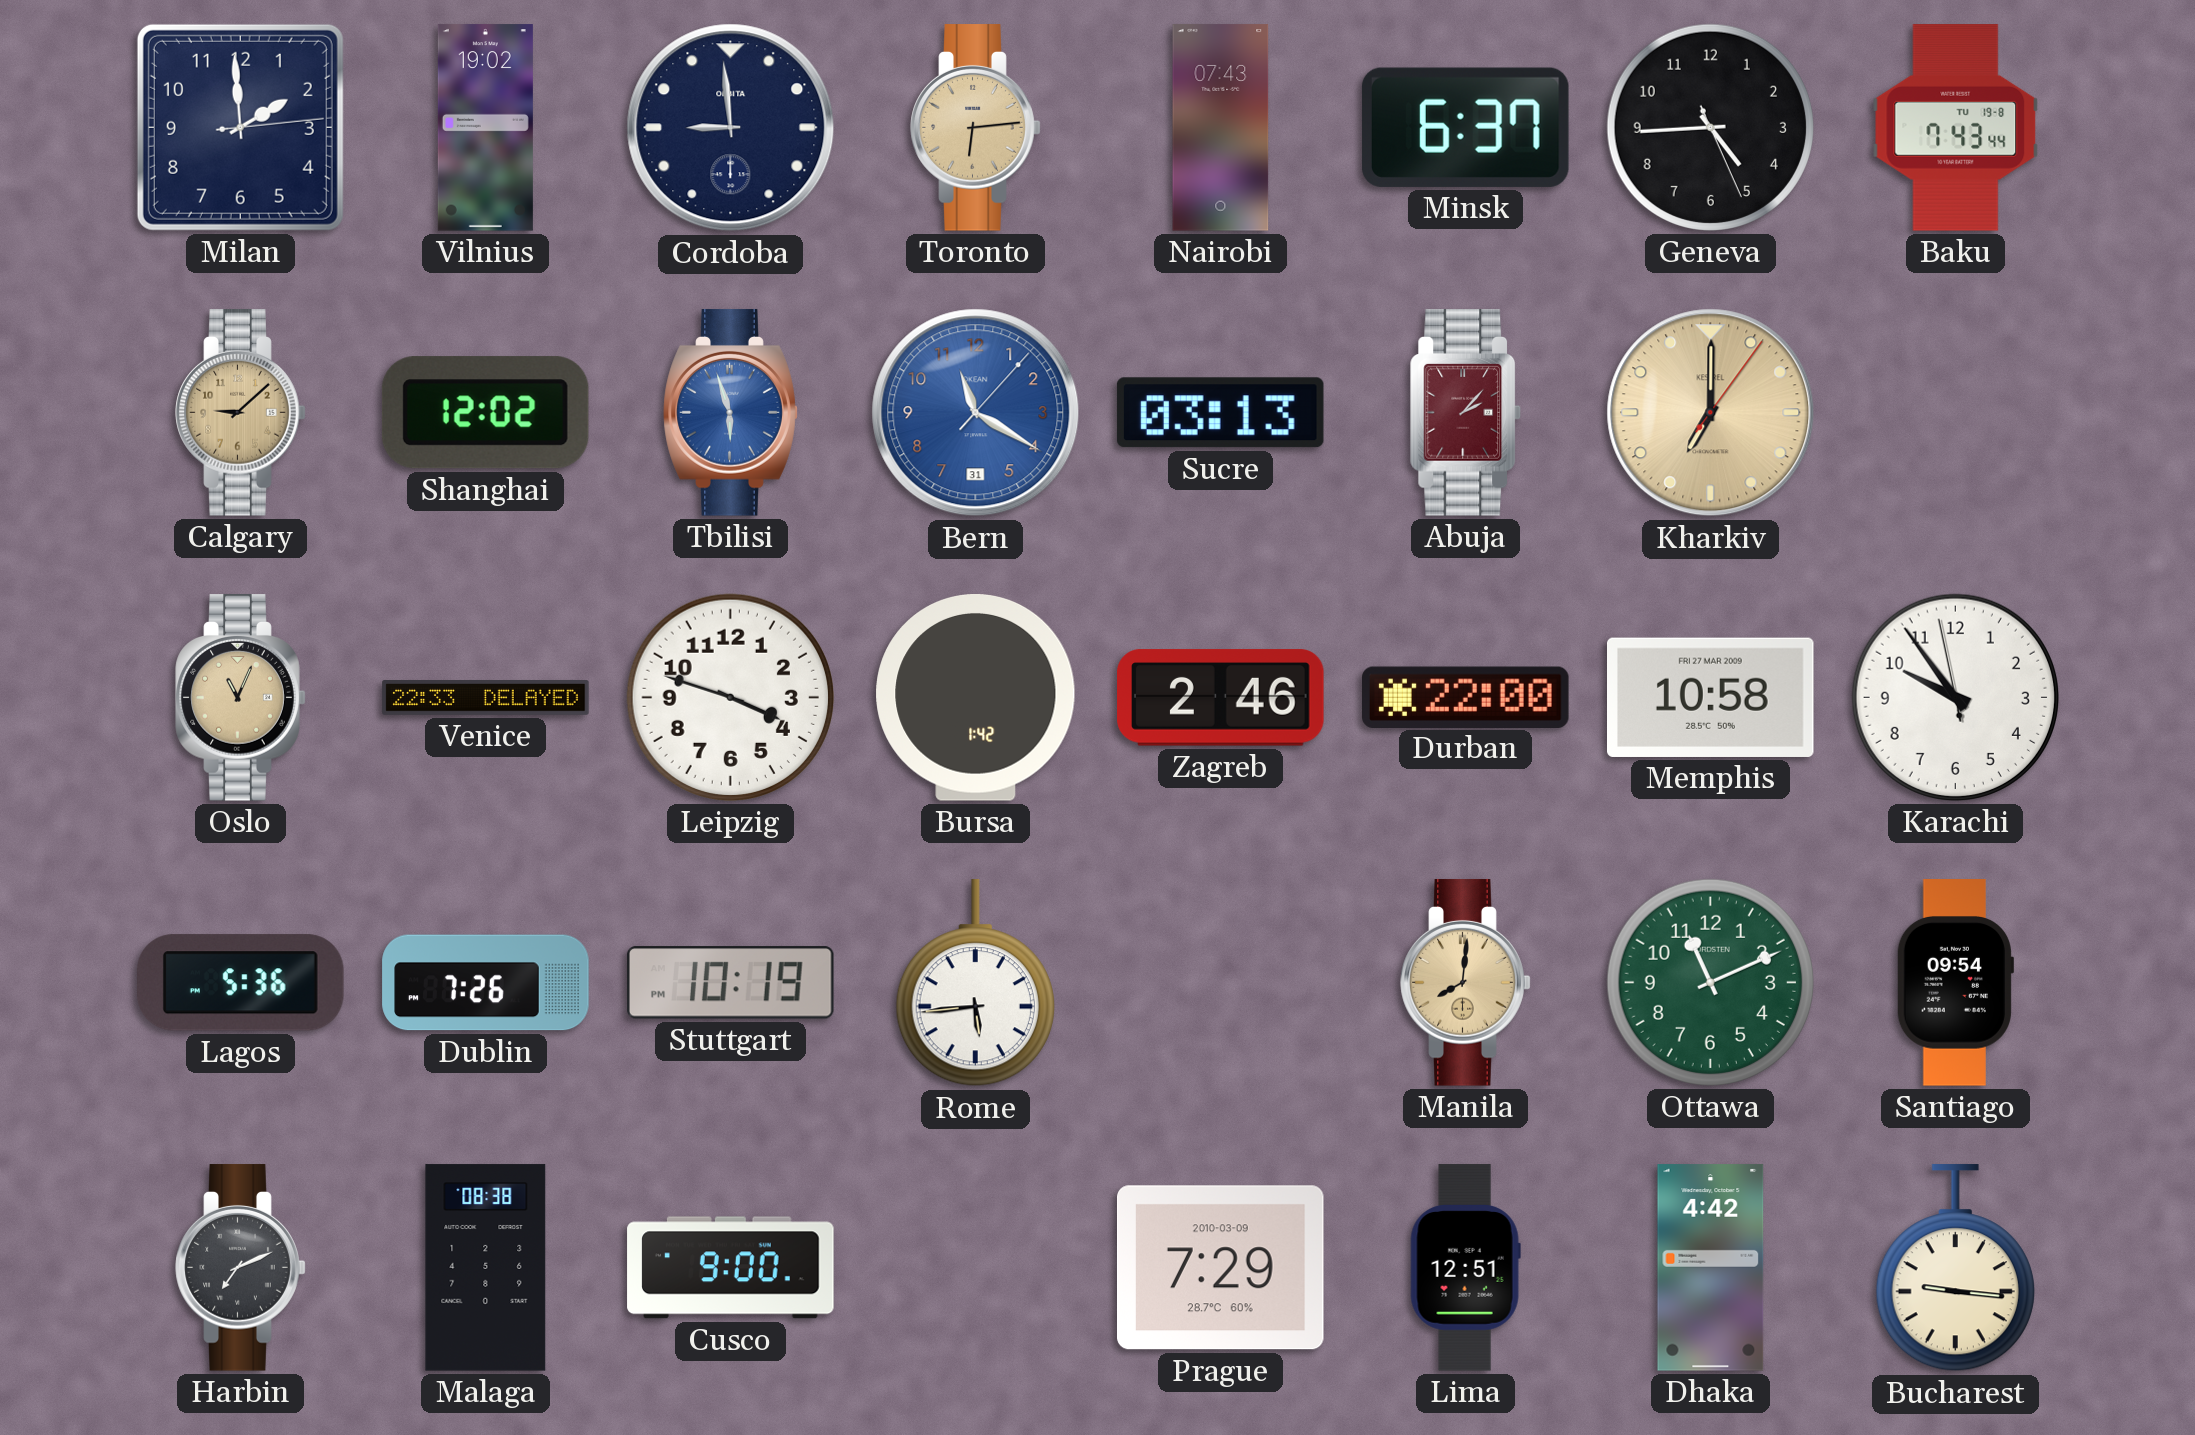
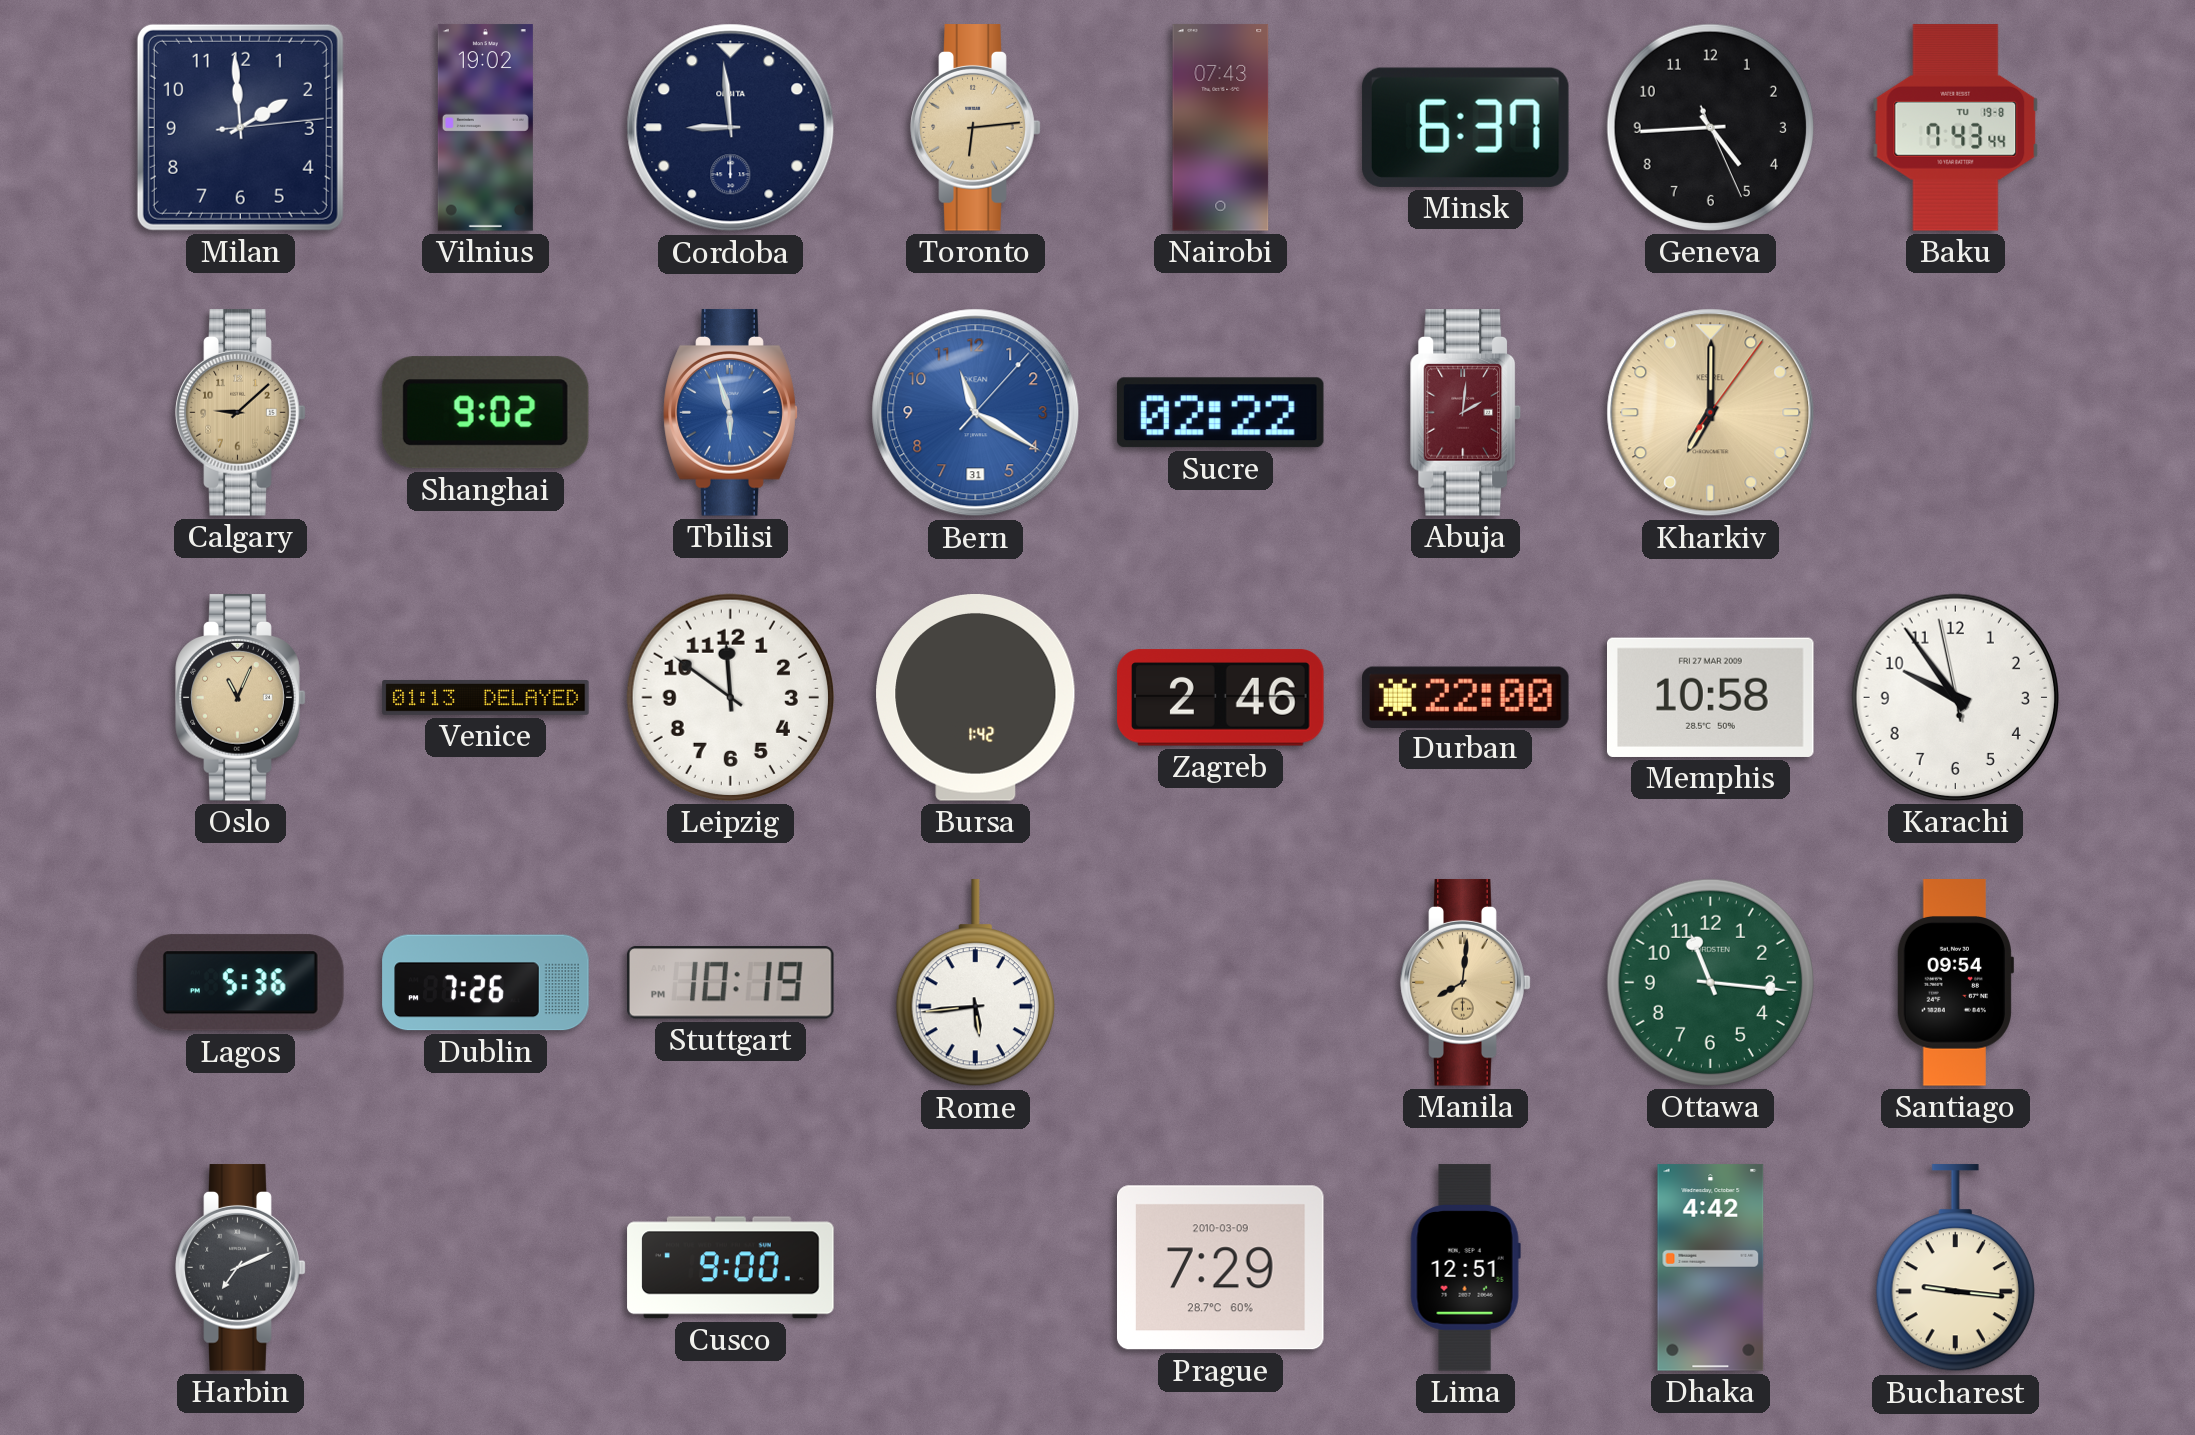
Shanghai: 12:02 -> 9:02 (485, 413)
Sucre: 03:13 -> 02:22 (1220, 413)
Abuja: 2:07 -> 2:01 (1466, 413)
Venice: 22:33 -> 01:13 (486, 698)
Leipzig: 3:48 -> 11:51 (730, 697)
Ottawa: 11:11 -> 11:16 (1710, 982)
Malaga: 08:38 -> none (486, 1268)
